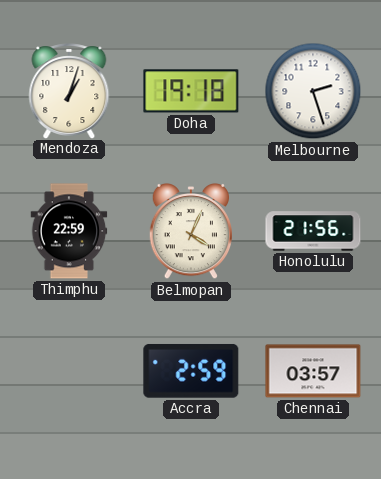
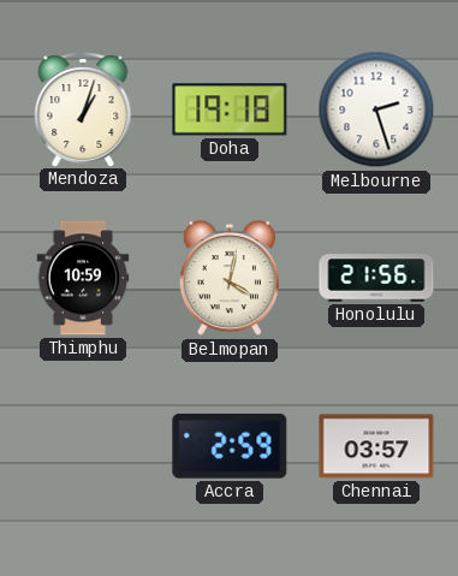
Thimphu: 22:59 -> 10:59 (83, 278)
Belmopan: 4:04 -> 4:02 (228, 278)
